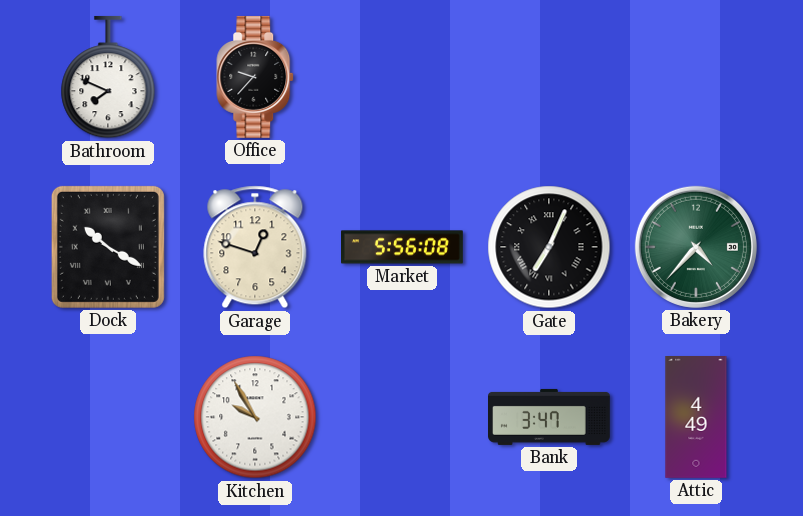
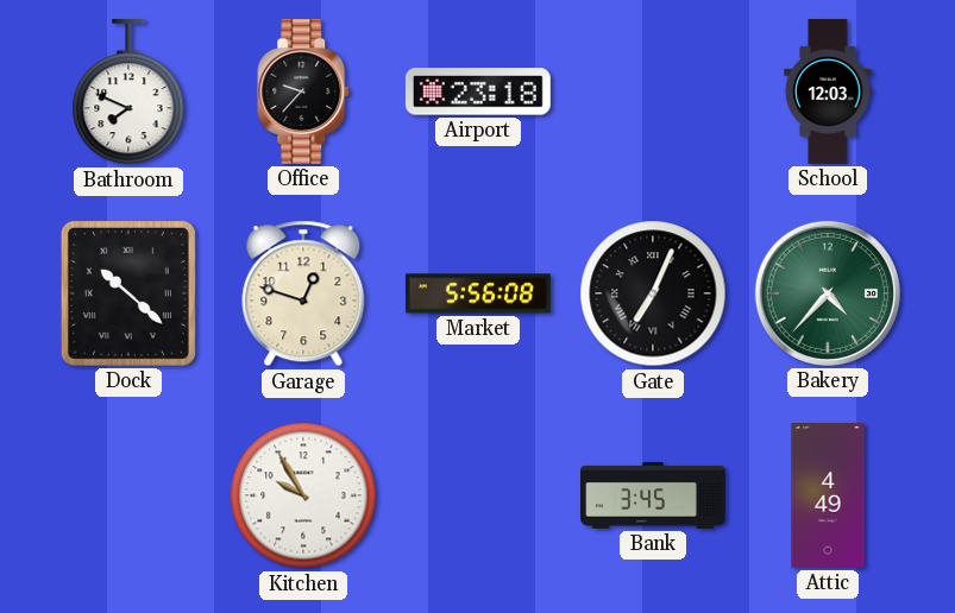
Airport: none -> 23:18 (478, 91)
School: none -> 12:03 (828, 93)
Dock: 10:20 -> 10:22 (128, 293)
Bank: 3:47 -> 3:45 (654, 495)
